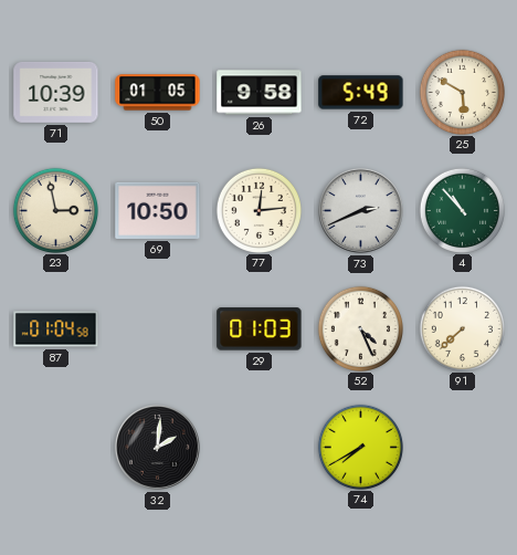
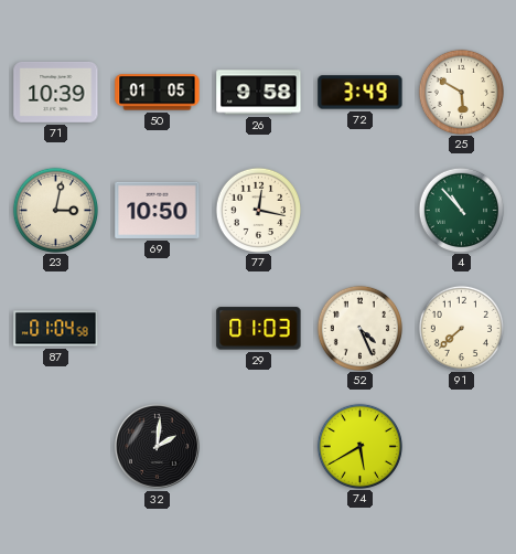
72: 5:49 -> 3:49 (361, 93)
23: 2:58 -> 3:02 (55, 210)
77: 12:14 -> 12:17 (258, 210)
73: 2:41 -> none (360, 210)
74: 7:40 -> 5:40 (359, 446)
